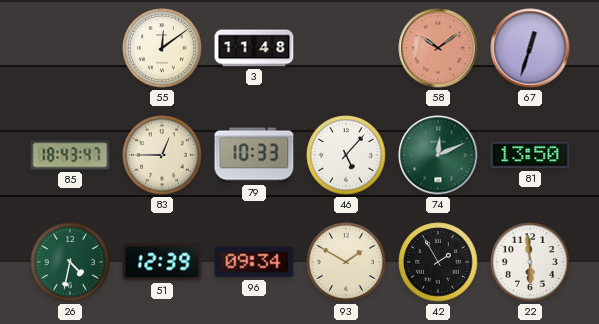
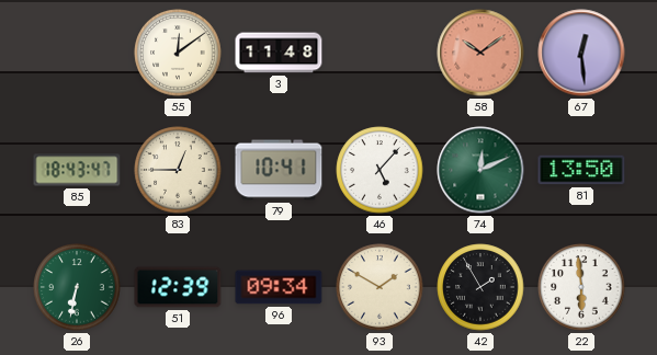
67: 12:33 -> 12:29 (581, 53)
79: 10:33 -> 10:41 (279, 170)
26: 4:32 -> 6:32 (77, 287)
